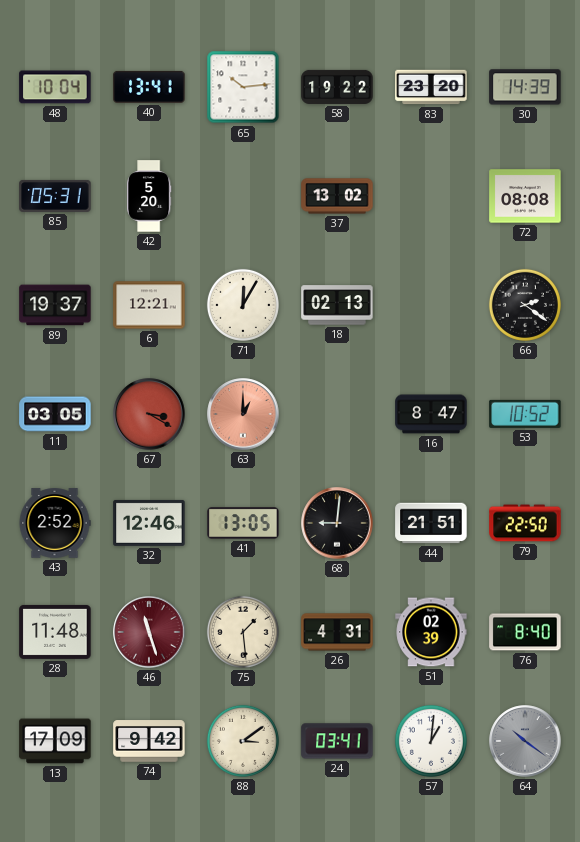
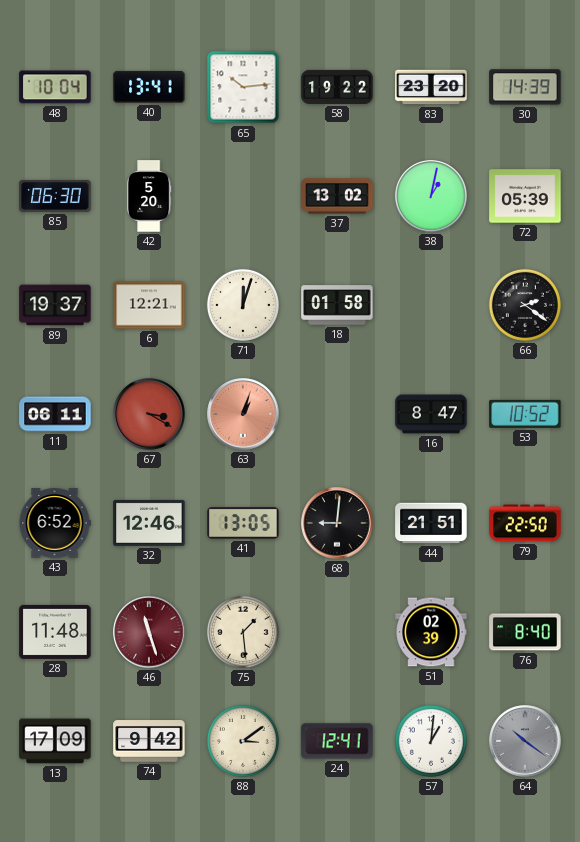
85: 05:31 -> 06:30 (55, 196)
38: none -> 1:02 (431, 196)
72: 08:08 -> 05:39 (525, 196)
71: 12:05 -> 12:03 (243, 305)
18: 02:13 -> 01:58 (337, 305)
11: 03:05 -> 06:11 (55, 414)
63: 1:00 -> 1:03 (243, 414)
43: 2:52 -> 6:52 (55, 523)
26: 4:31 -> none (337, 632)
24: 03:41 -> 12:41 (337, 741)
